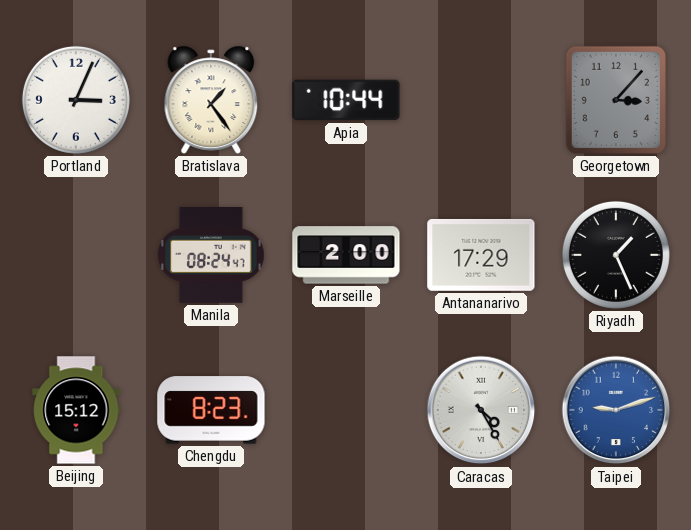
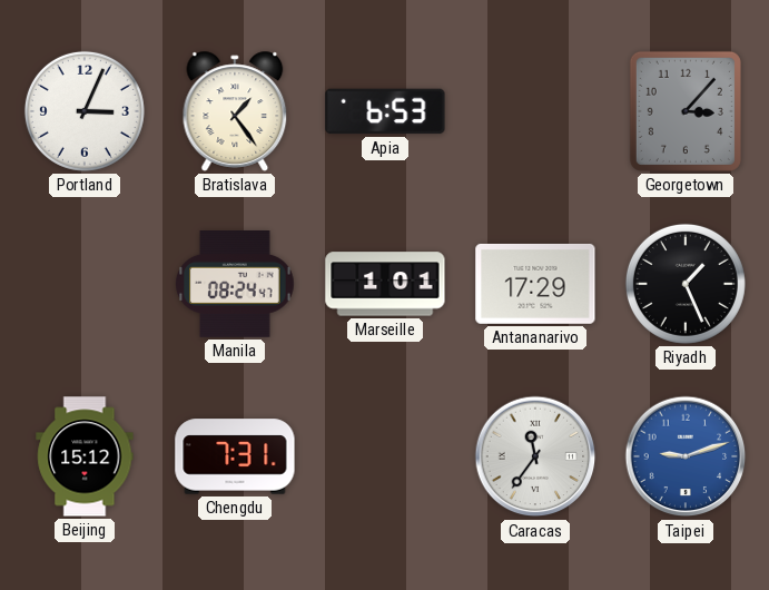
Apia: 10:44 -> 6:53 (385, 111)
Marseille: 2:00 -> 1:01 (385, 284)
Chengdu: 8:23 -> 7:31 (235, 456)
Caracas: 4:25 -> 11:36 (535, 456)
